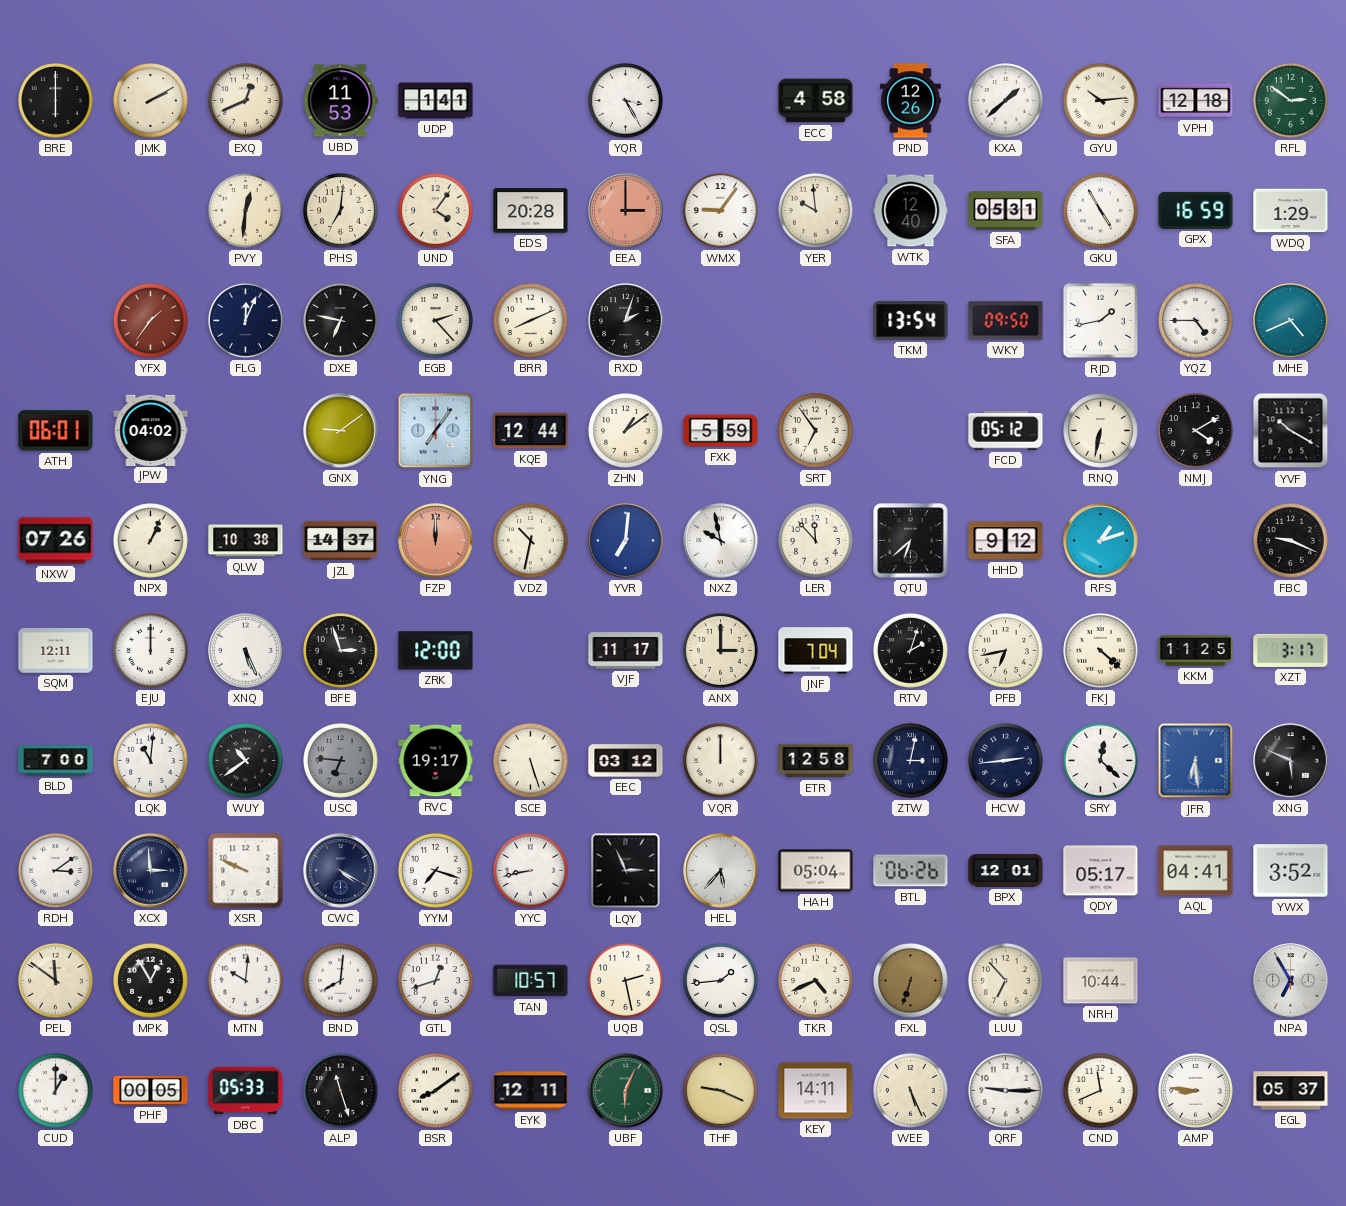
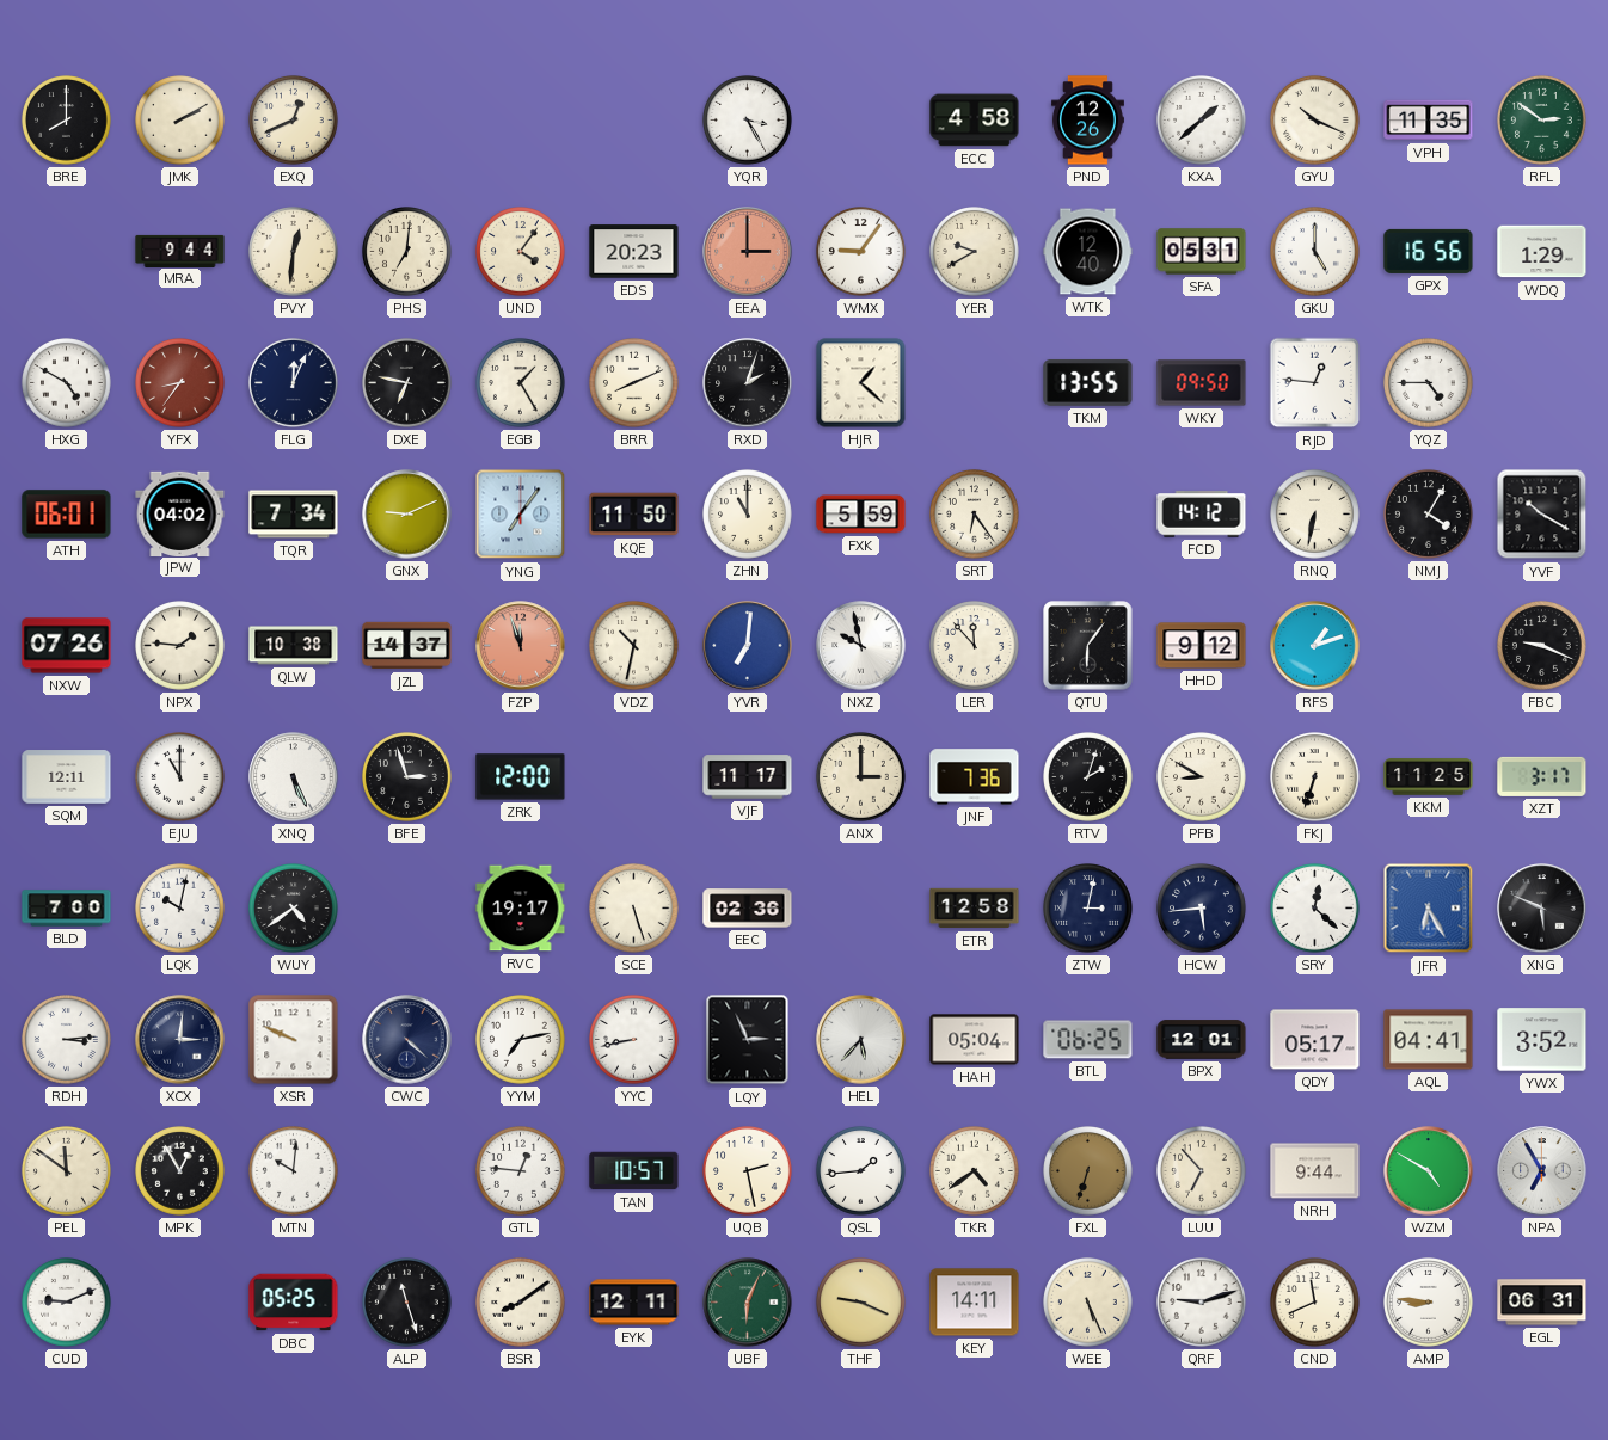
BRE: 6:00 -> 8:00 (67, 121)
UBD: 11:53 -> none (340, 101)
UDP: 1:41 -> none (436, 101)
GYU: 10:14 -> 10:19 (1315, 121)
VPH: 12:18 -> 11:35 (1429, 121)
MRA: none -> 9:44 (180, 251)
EDS: 20:28 -> 20:23 (634, 252)
YER: 9:59 -> 9:40 (975, 252)
GKU: 4:55 -> 5:00 (1315, 252)
GPX: 16:59 -> 16:56 (1429, 251)
HXG: none -> 4:50 (67, 383)
YFX: 1:36 -> 8:36 (180, 383)
EGB: 2:23 -> 1:25 (521, 383)
HJR: none -> 1:22 (861, 383)
TKM: 13:54 -> 13:55 (1088, 382)
RJD: 1:43 -> 12:46 (1315, 383)
MHE: 4:41 -> none (1291, 321)
TQR: none -> 7:34 (294, 515)
GNX: 9:09 -> 9:11 (407, 515)
KQE: 12:44 -> 11:50 (634, 515)
ZHN: 1:09 -> 11:00 (748, 515)
SRT: 6:54 -> 6:24 (975, 515)
FCD: 05:12 -> 14:12 (1202, 515)
NMJ: 4:10 -> 4:05 (1429, 515)
NPX: 1:04 -> 1:46 (180, 646)
FZP: 12:00 -> 11:57 (521, 646)
QTU: 6:38 -> 6:06 (1088, 646)
EJU: 12:00 -> 11:00 (180, 777)
JNF: 7:04 -> 7:36 (975, 777)
PFB: 6:43 -> 8:50 (1202, 777)
FKJ: 4:22 -> 6:33 (1315, 777)
LQK: 11:01 -> 10:02 (180, 909)
WUY: 10:39 -> 4:39 (294, 909)
USC: 6:46 -> none (341, 761)
EEC: 03:12 -> 02:36 (748, 909)
VQR: 12:00 -> none (721, 761)
HCW: 2:44 -> 5:44 (1202, 909)
JFR: 6:29 -> 6:25 (1429, 909)
RDH: 3:09 -> 3:14 (67, 1040)
XCX: 2:59 -> 3:01 (180, 1040)
CWC: 4:20 -> 4:22 (407, 1040)
YYM: 7:18 -> 7:13 (521, 1040)
BTL: 06:26 -> 06:25 (1088, 1040)
BND: 8:01 -> none (341, 981)
GTL: 12:42 -> 12:46 (521, 1171)
TKR: 4:41 -> 4:39 (975, 1171)
NRH: 10:44 -> 9:44 (1315, 1171)
WZM: none -> 4:50 (1429, 1171)
CUD: 1:00 -> 9:11 (67, 1303)
PHF: 00:05 -> none (151, 1090)
DBC: 05:33 -> 05:25 (294, 1303)
QRF: 9:15 -> 9:12 (1202, 1303)
EGL: 05:37 -> 06:31 (1542, 1303)
